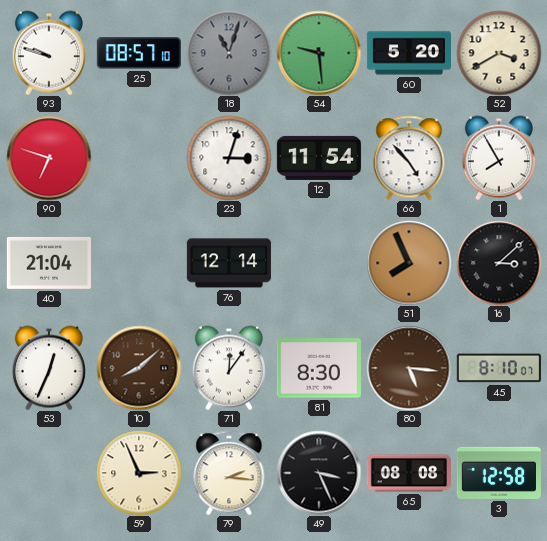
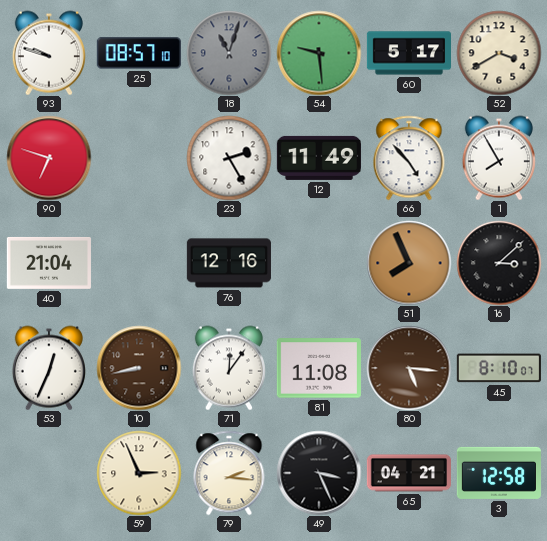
60: 5:20 -> 5:17 (408, 53)
23: 3:03 -> 2:25 (229, 158)
12: 11:54 -> 11:49 (319, 158)
76: 12:14 -> 12:16 (229, 263)
10: 8:08 -> 8:43 (139, 368)
81: 8:30 -> 11:08 (319, 368)
65: 08:08 -> 04:21 (408, 473)
